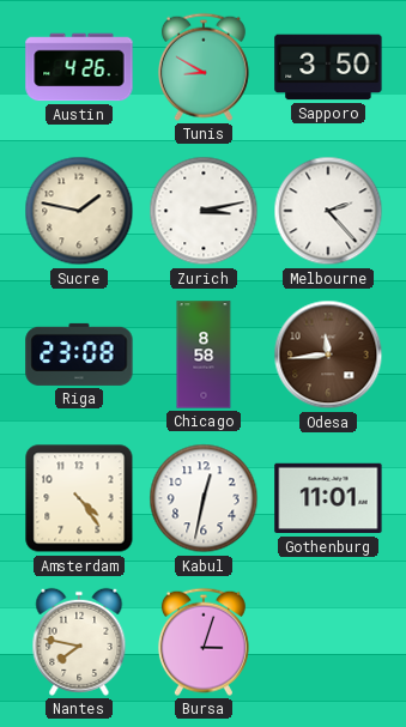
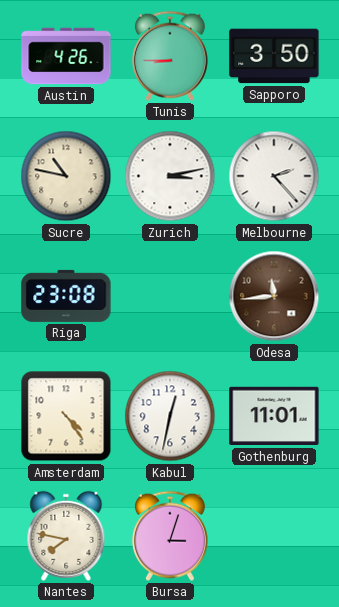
Tunis: 8:50 -> 8:45 (170, 56)
Sucre: 1:47 -> 10:47 (66, 176)
Chicago: 8:58 -> none (204, 355)
